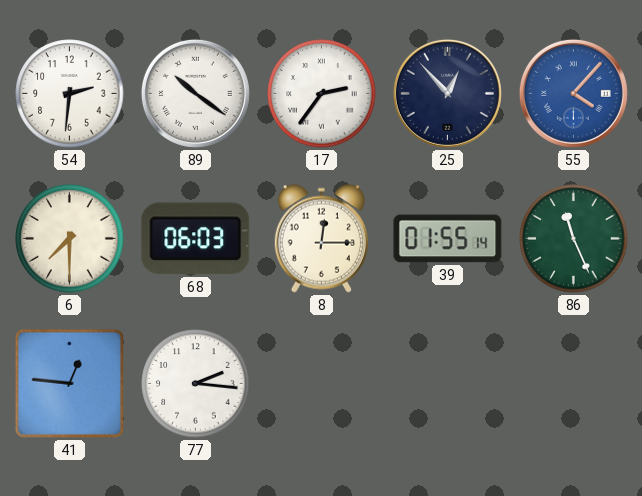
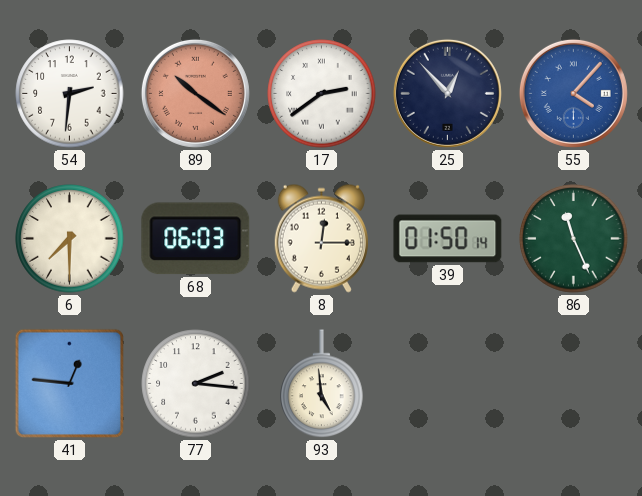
89 dial: white -> salmon (195, 93)
17: 2:36 -> 2:39 (322, 94)
39: 01:55 -> 01:50 (448, 239)
93: none -> 4:59 (322, 384)
